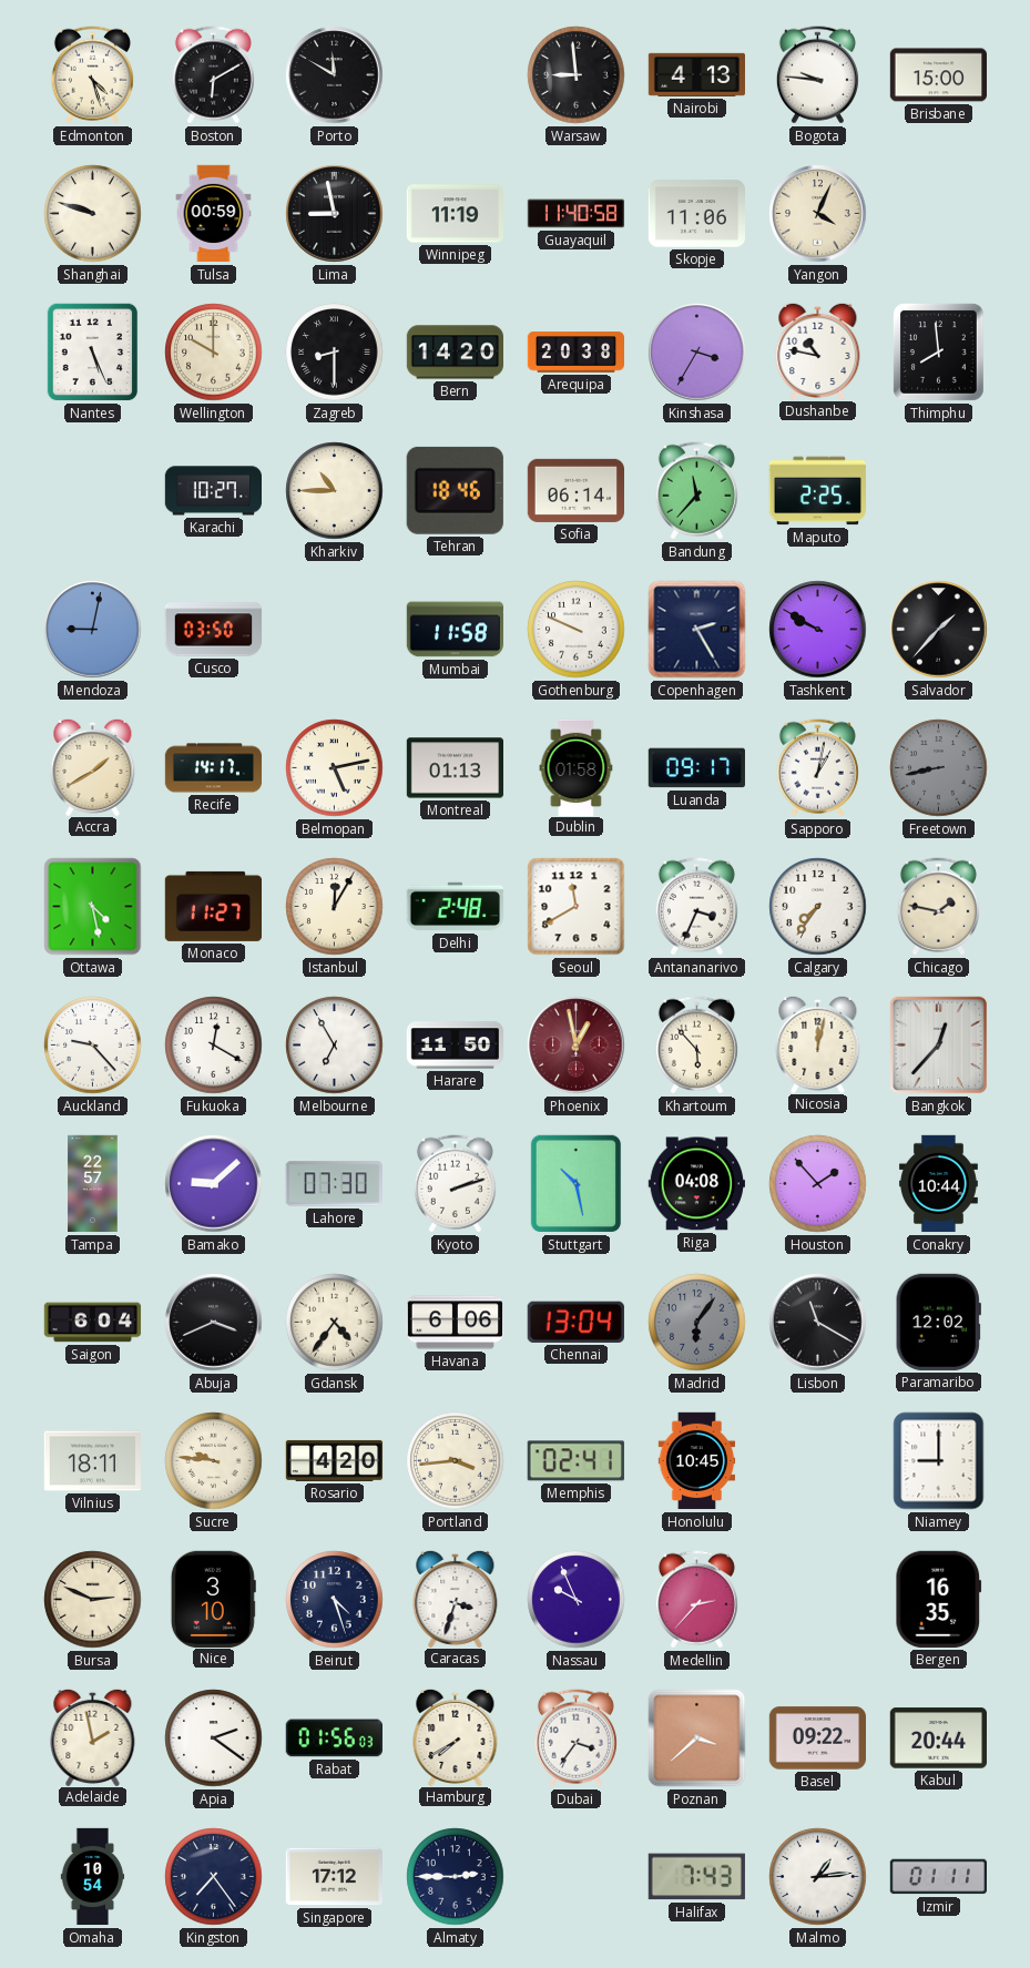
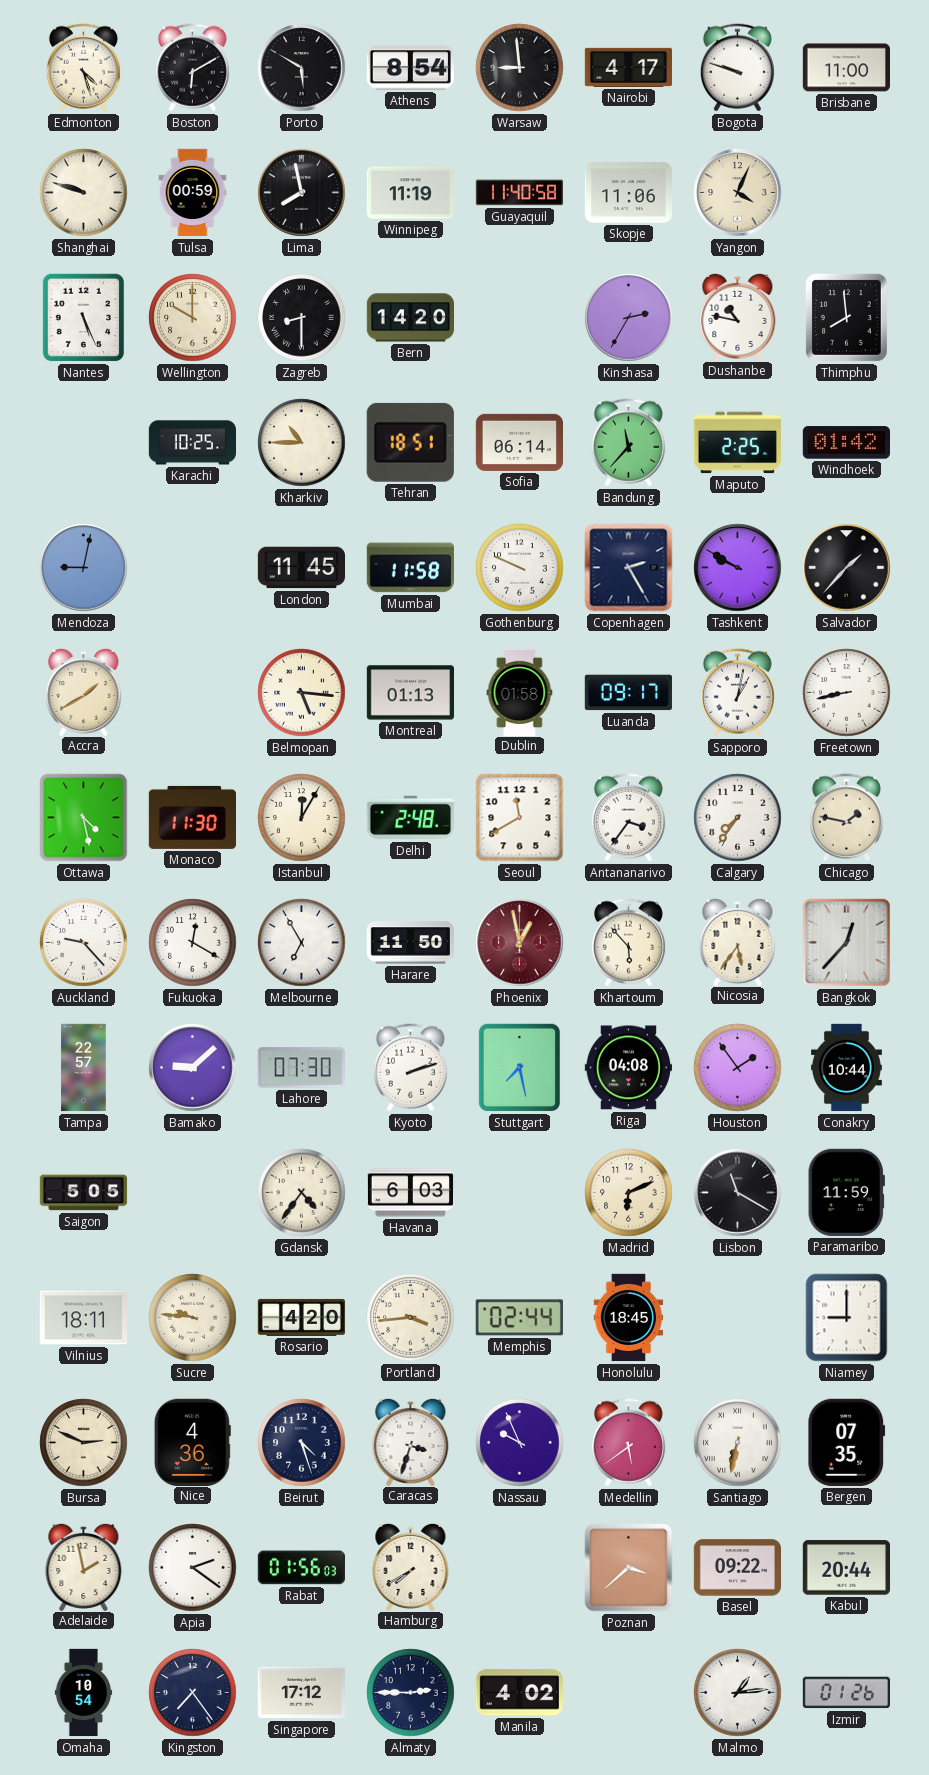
Porto: 11:50 -> 5:50 (302, 68)
Athens: none -> 8:54 (410, 68)
Nairobi: 4:13 -> 4:17 (628, 67)
Bogota: 9:46 -> 9:48 (737, 68)
Brisbane: 15:00 -> 11:00 (846, 68)
Lima: 8:58 -> 7:58 (302, 193)
Arequipa: 20:38 -> none (575, 353)
Kinshasa: 3:35 -> 2:35 (629, 318)
Karachi: 10:27 -> 10:25 (192, 443)
Tehran: 18:46 -> 18:51 (410, 442)
Windhoek: none -> 01:42 (846, 443)
Cusco: 03:50 -> none (214, 630)
London: none -> 11:45 (301, 568)
Recife: 14:17 -> none (214, 768)
Belmopan: 5:13 -> 5:16 (302, 693)
Freetown dial: grey -> white (847, 693)
Monaco: 11:27 -> 11:30 (192, 817)
Antananarivo: 3:34 -> 3:36 (628, 818)
Nicosia: 12:02 -> 5:36 (738, 941)
Stuttgart: 10:28 -> 7:28 (520, 1068)
Houston: 1:53 -> 1:54 (738, 1068)
Saigon: 6:04 -> 5:05 (84, 1193)
Abuja: 3:41 -> none (214, 1323)
Havana: 6:06 -> 6:03 (410, 1193)
Chennai: 13:04 -> none (575, 1322)
Madrid: 6:06 -> 6:11 (629, 1193)
Madrid dial: grey -> cream (629, 1193)
Paramaribo: 12:02 -> 11:59 (846, 1192)
Memphis: 02:41 -> 02:44 (519, 1318)
Honolulu: 10:45 -> 18:45 (629, 1318)
Nice: 3:10 -> 4:36 (192, 1442)
Medellin: 2:37 -> 5:39 (628, 1443)
Santiago: none -> 6:32 (738, 1443)
Bergen: 16:35 -> 07:35 (847, 1442)
Dubai: 3:36 -> none (575, 1738)
Manila: none -> 4:02 (519, 1693)
Halifax: 7:43 -> none (696, 1877)
Izmir: 01:11 -> 01:26 (846, 1693)
